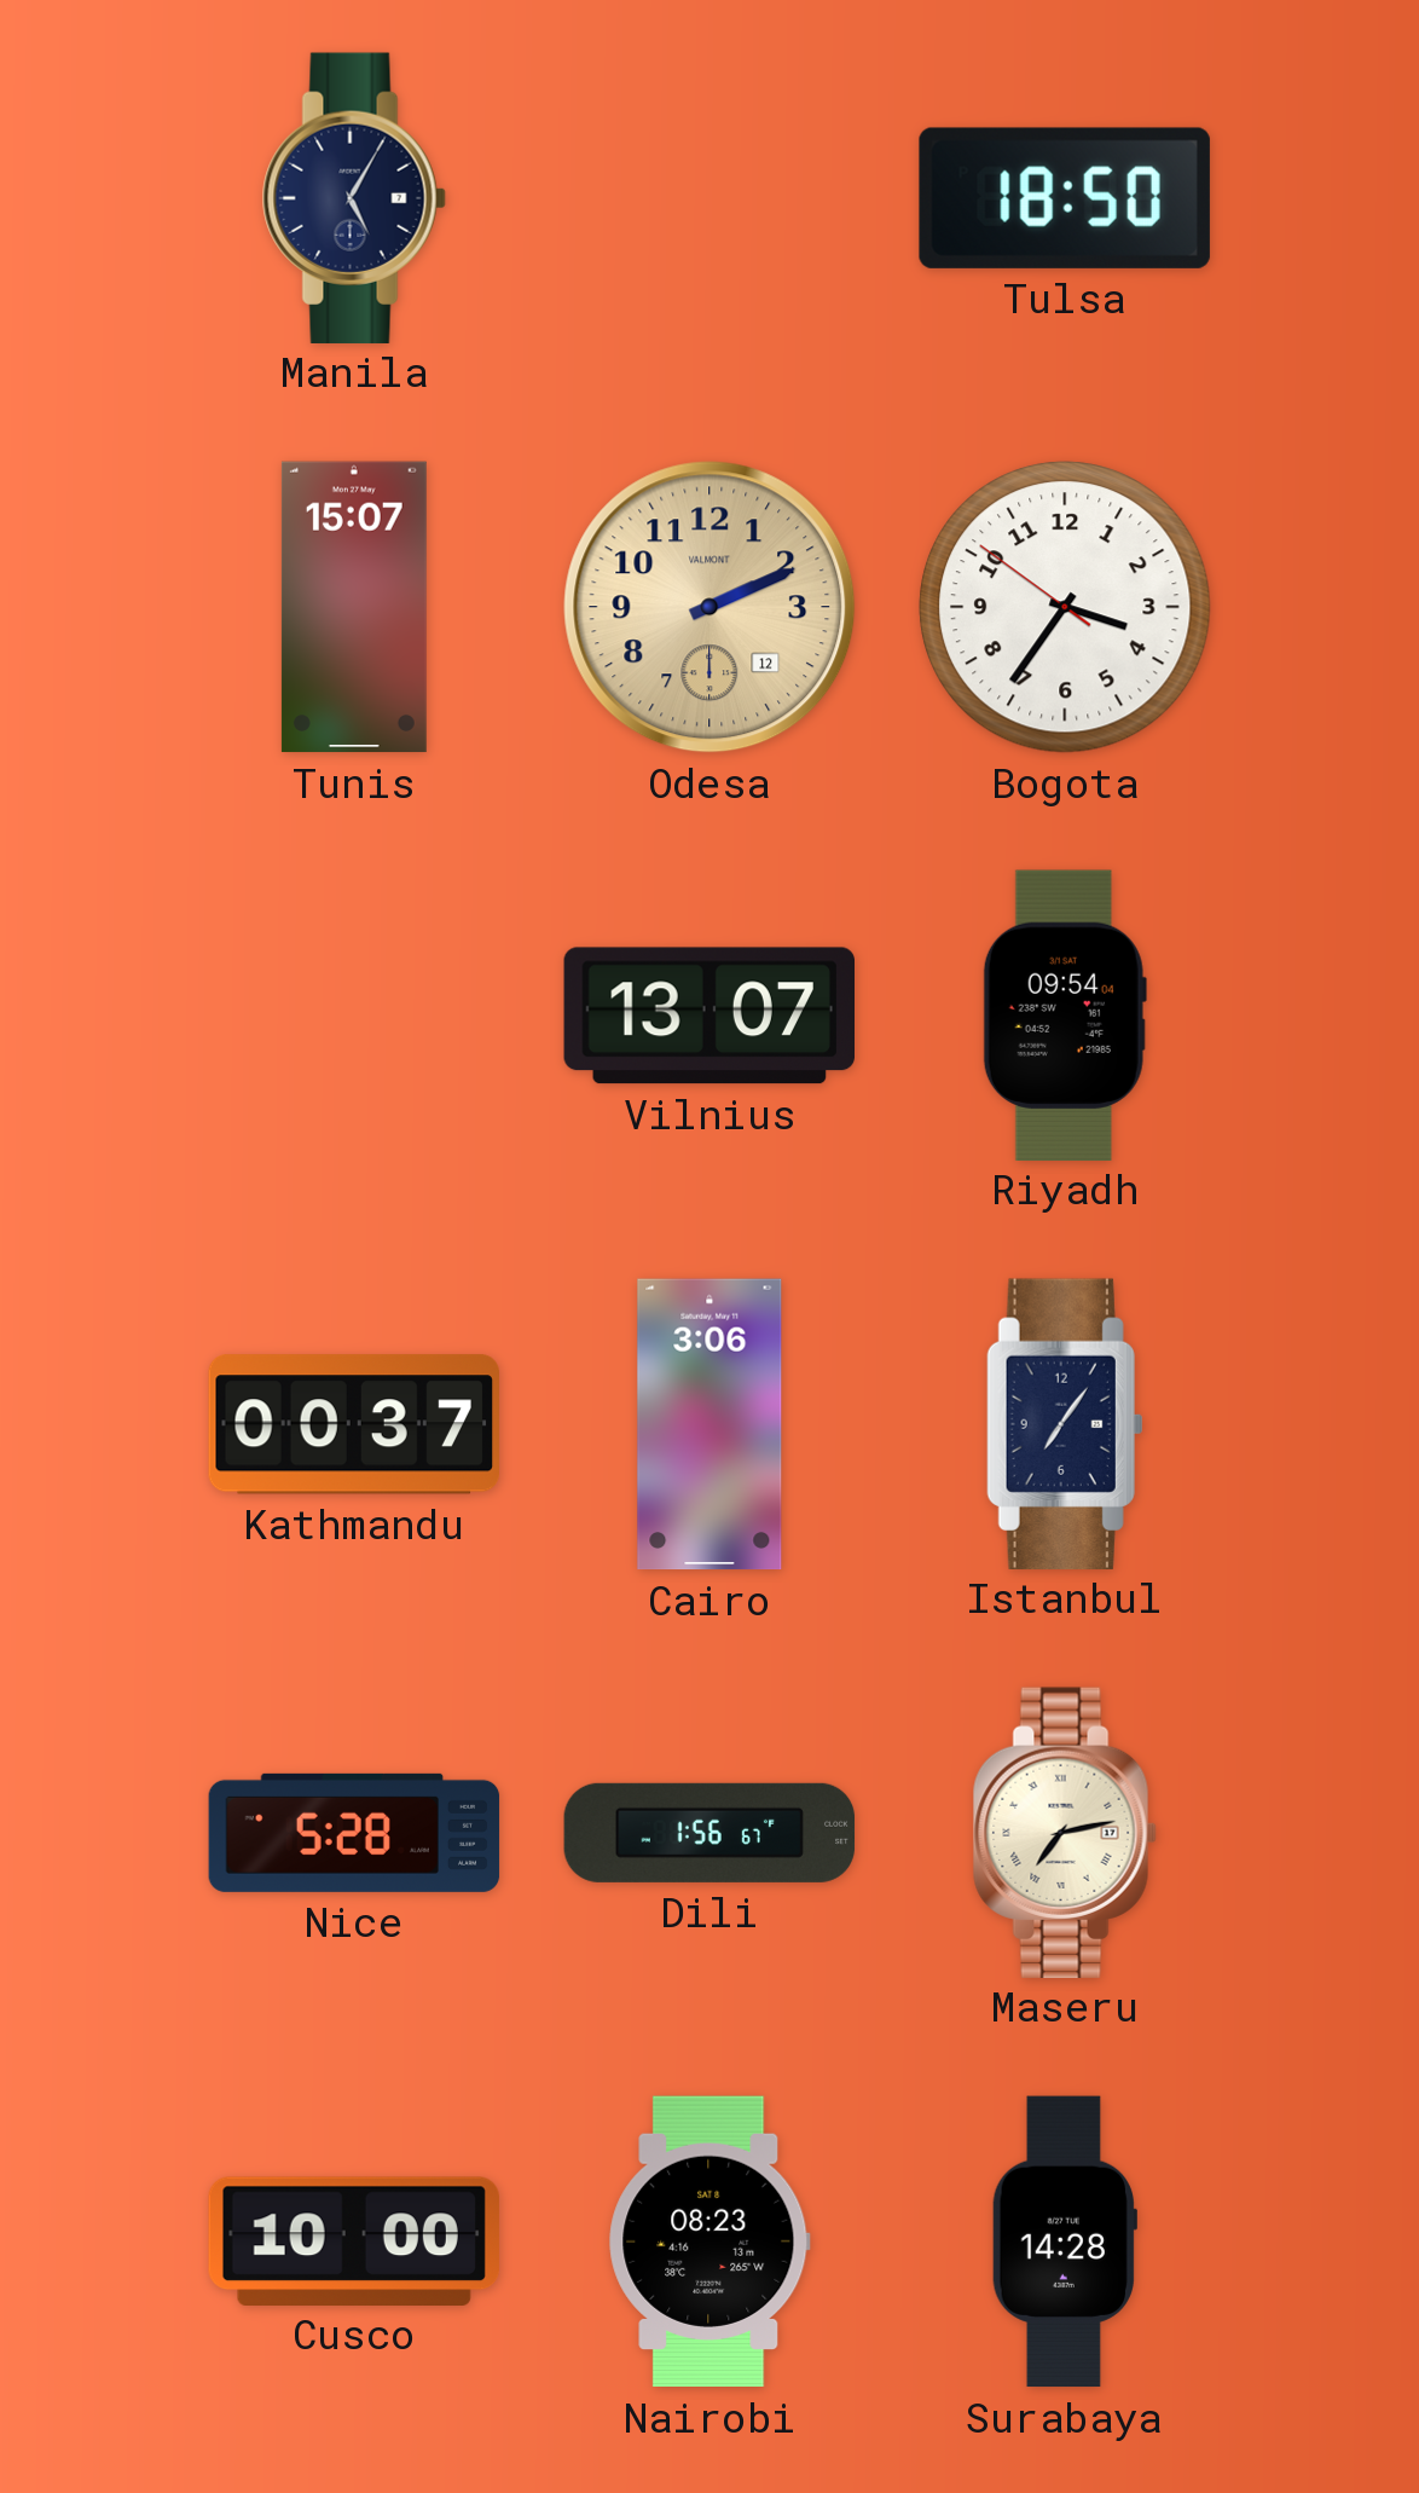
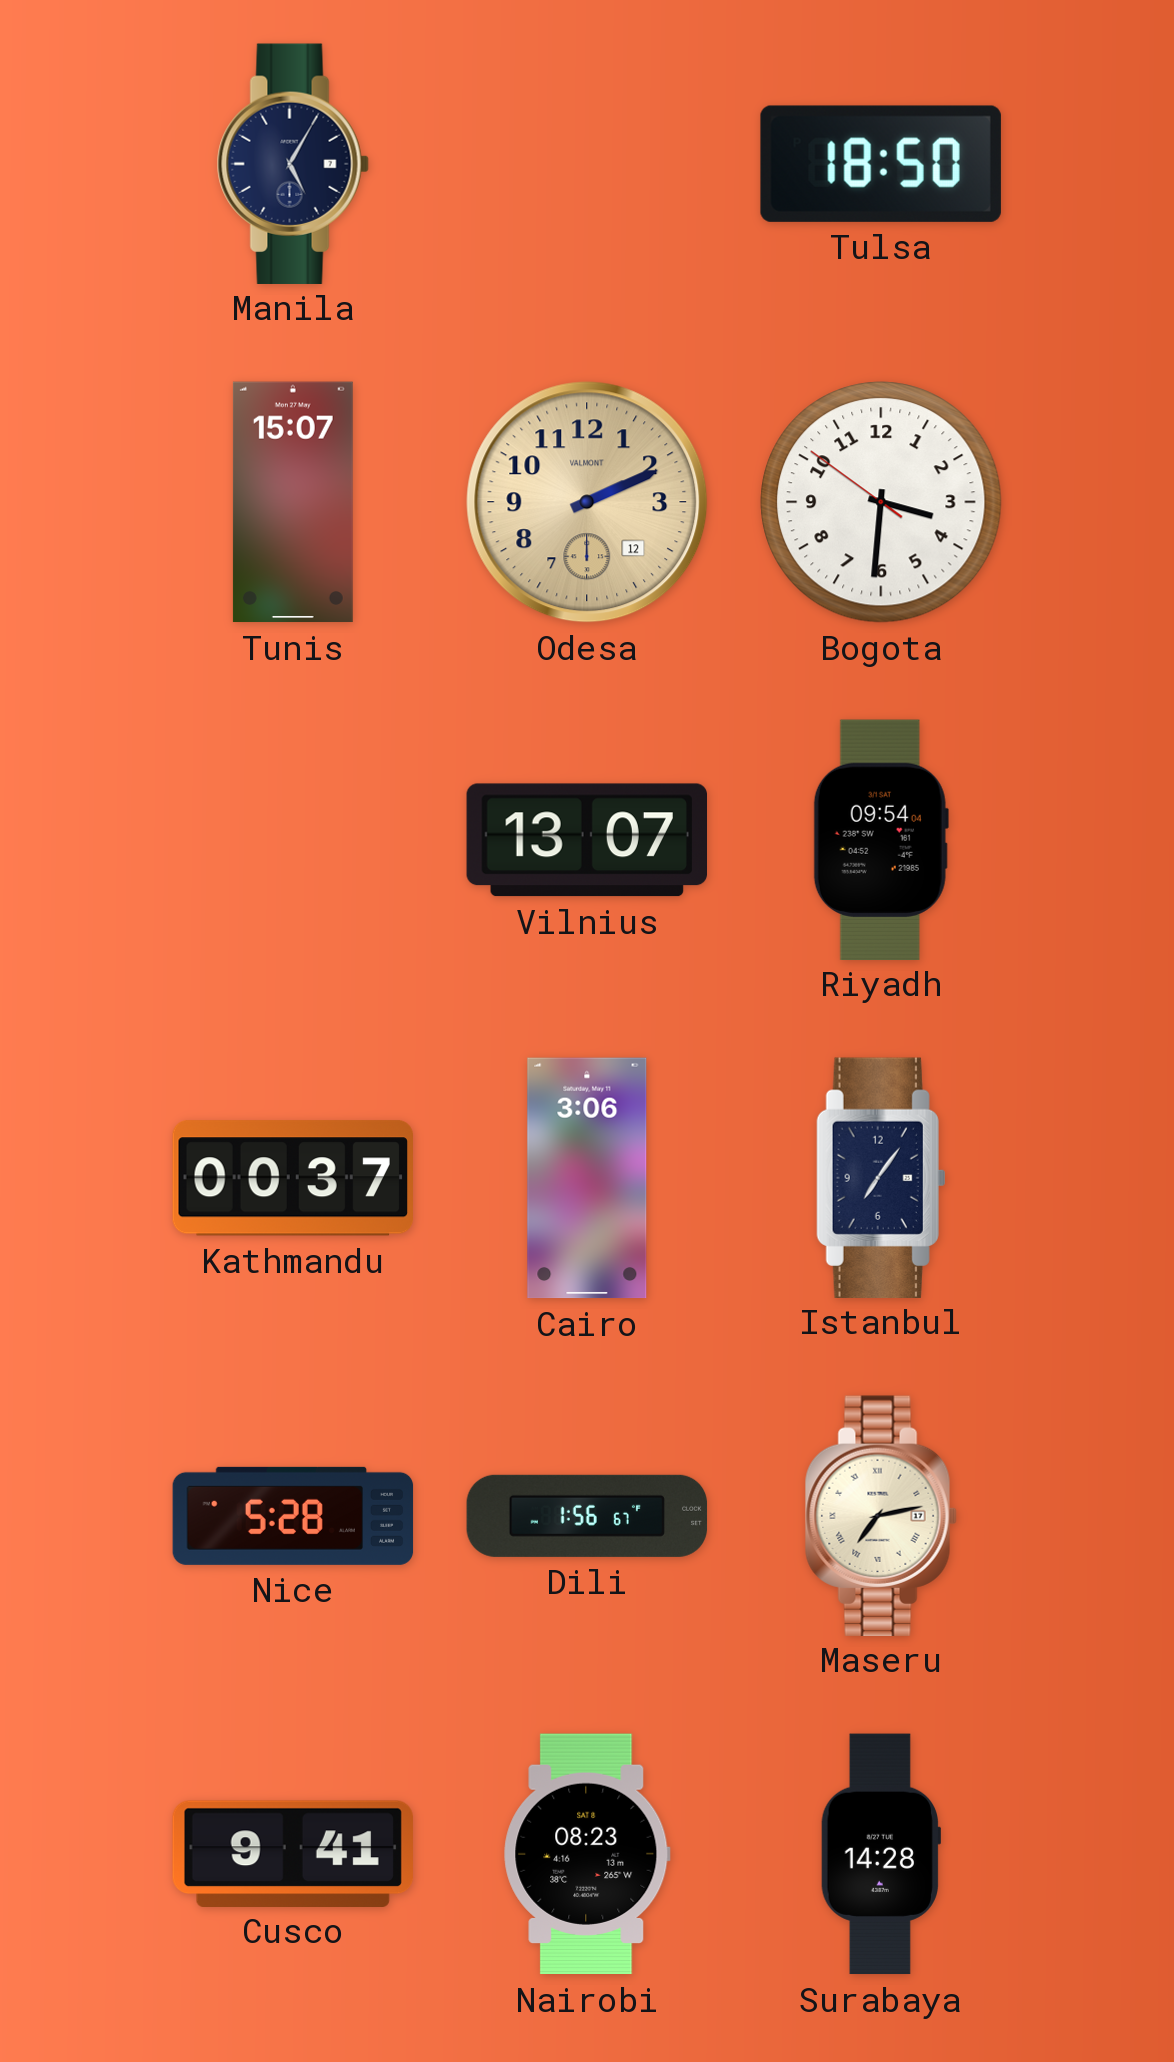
Bogota: 3:35 -> 3:30 (881, 502)
Cusco: 10:00 -> 9:41 (293, 1853)
